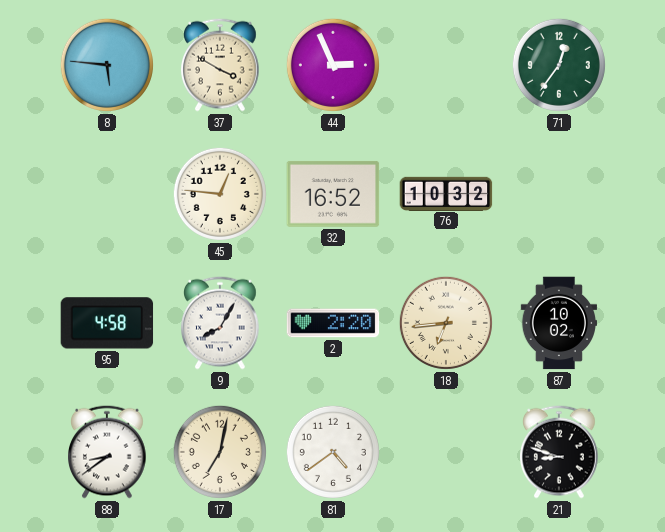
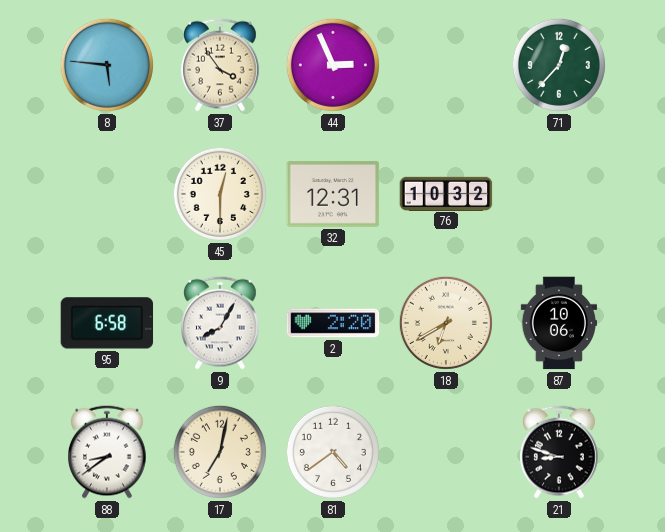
37: 3:50 -> 3:54 (221, 65)
71: 12:36 -> 12:37 (559, 65)
45: 12:46 -> 12:30 (220, 194)
32: 16:52 -> 12:31 (333, 194)
95: 4:58 -> 6:58 (107, 323)
18: 6:44 -> 6:40 (446, 323)
87: 10:02 -> 10:06 (558, 323)
